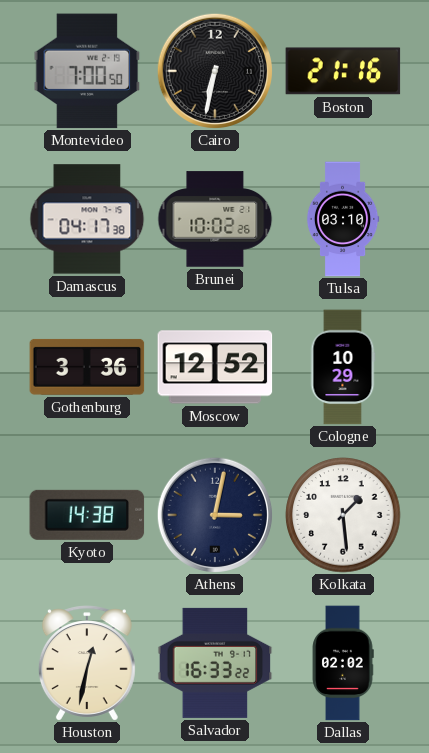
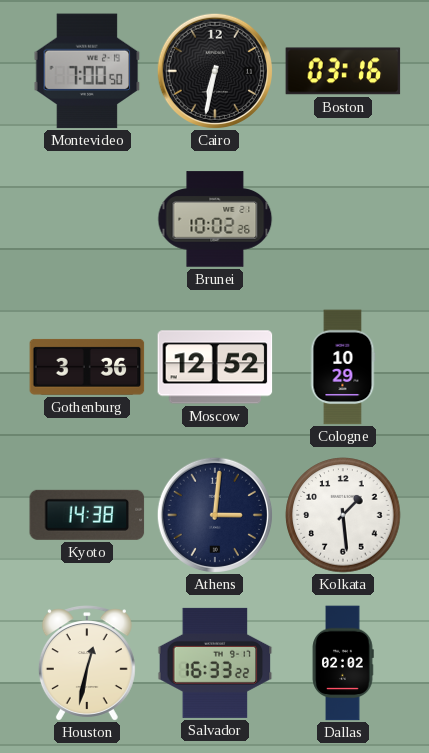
Boston: 21:16 -> 03:16 (343, 71)
Damascus: 04:17 -> none (87, 219)
Tulsa: 03:10 -> none (343, 219)
Athens: 3:02 -> 3:01 (215, 515)
